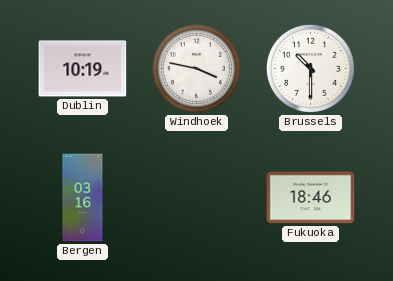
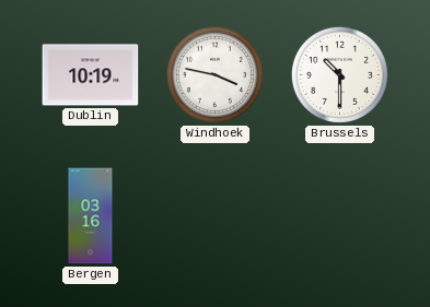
Fukuoka: 18:46 -> none (311, 198)
